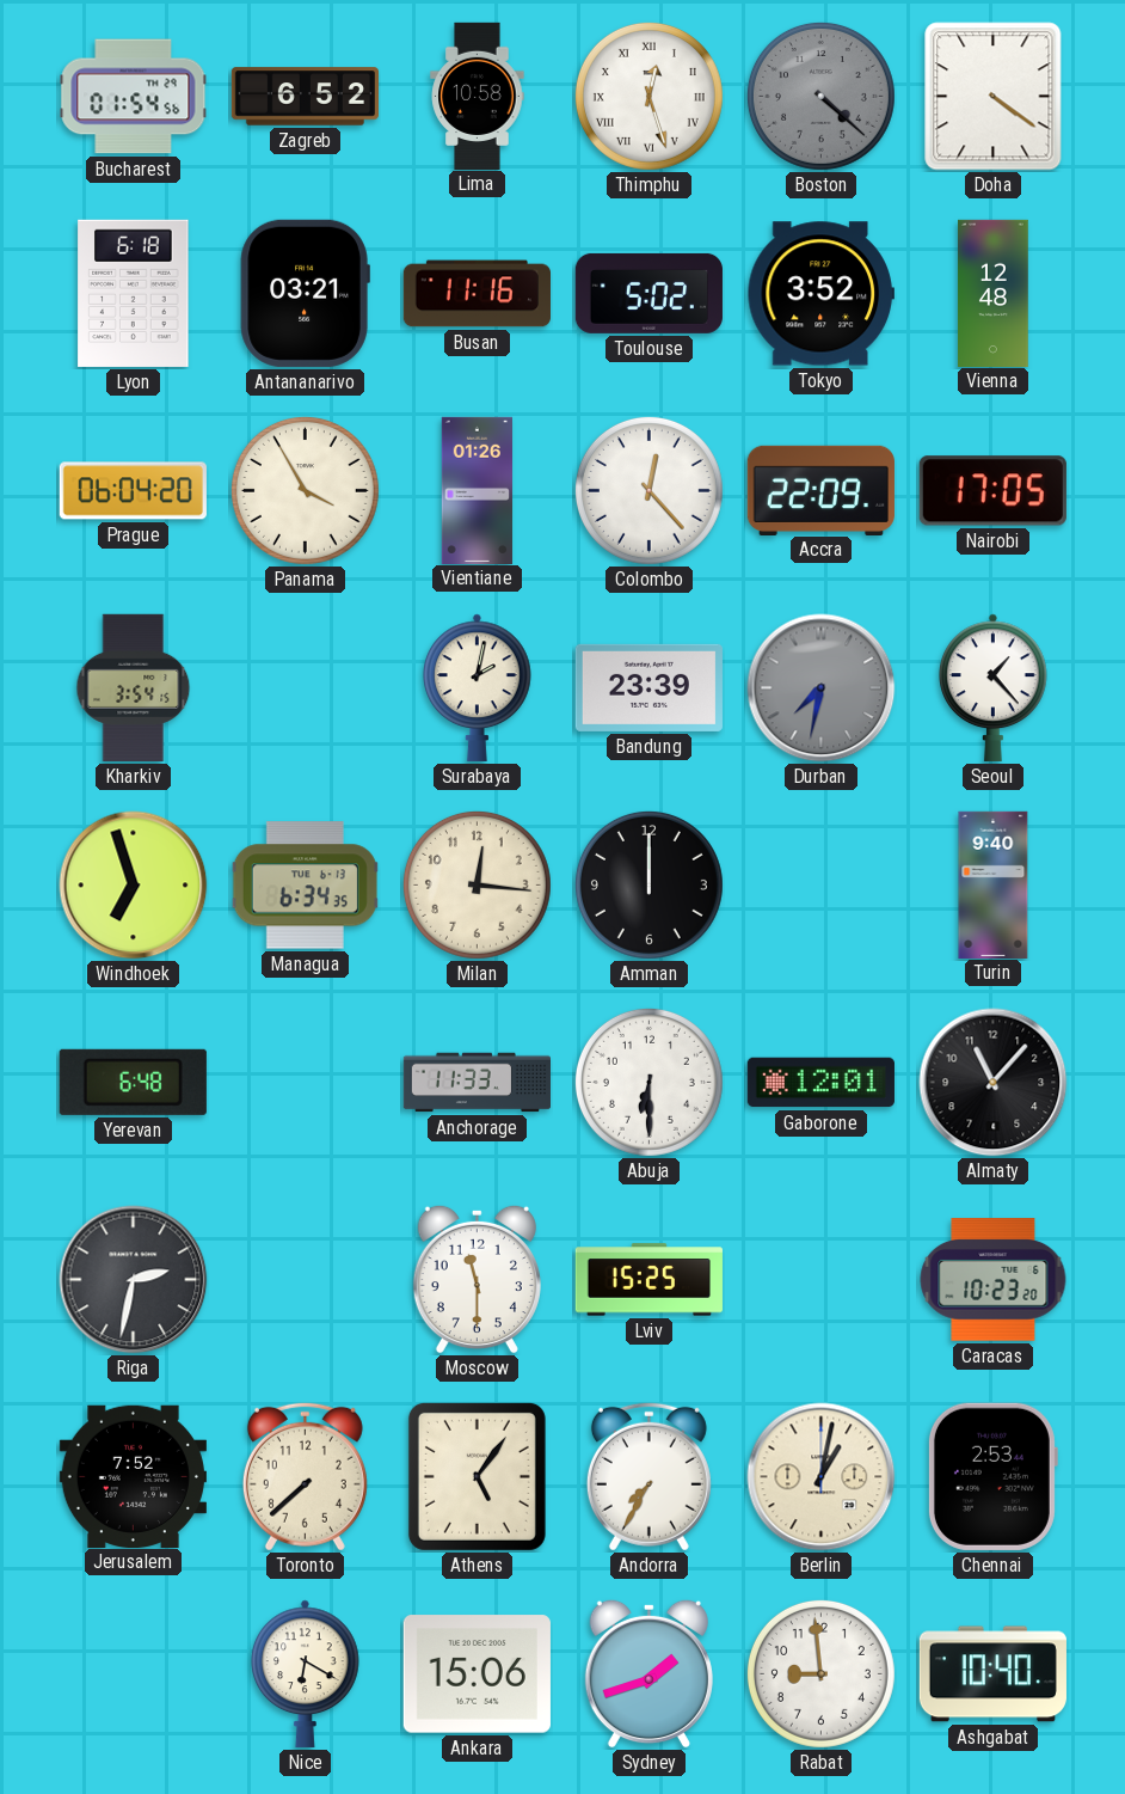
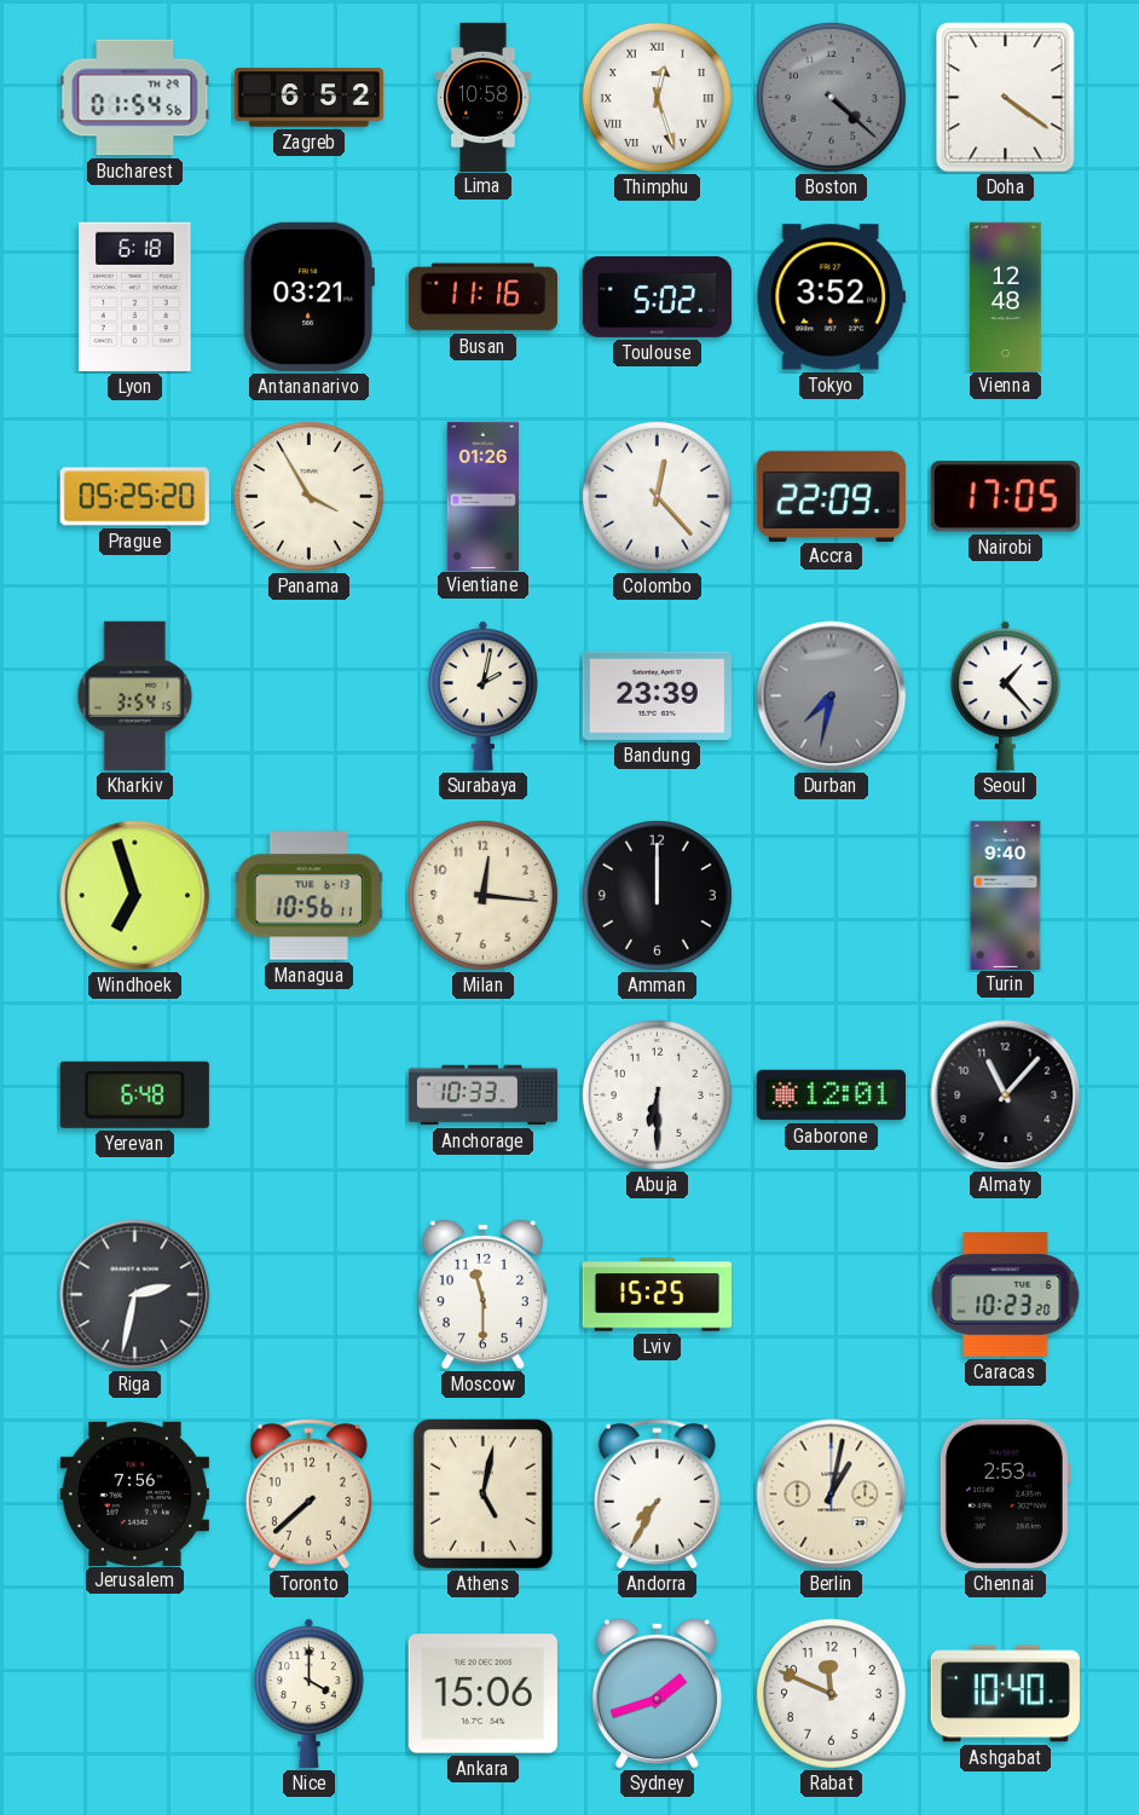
Prague: 06:04 -> 05:25 (134, 497)
Managua: 6:34 -> 10:56 (308, 896)
Anchorage: 11:33 -> 10:33 (482, 1096)
Jerusalem: 7:52 -> 7:56 (134, 1493)
Athens: 5:06 -> 5:02 (482, 1493)
Nice: 6:20 -> 4:00 (310, 1693)
Rabat: 8:59 -> 11:49 (831, 1693)
